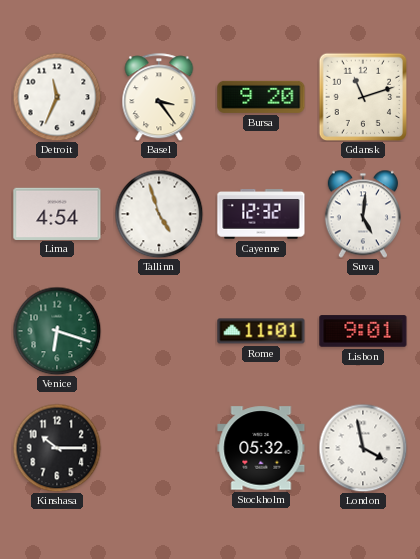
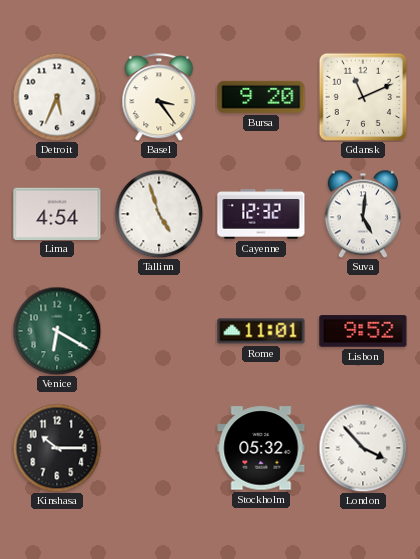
Detroit: 11:34 -> 5:34 (57, 97)
Gdansk: 11:12 -> 11:11 (362, 96)
Venice: 6:18 -> 6:20 (57, 331)
Lisbon: 9:01 -> 9:52 (363, 331)
London: 3:58 -> 3:53 (363, 448)
